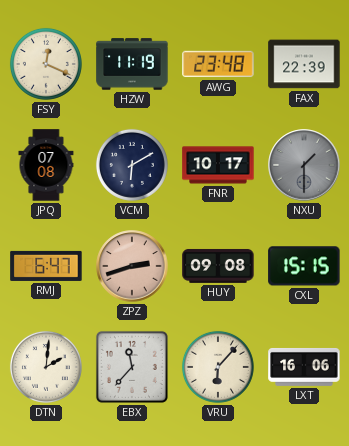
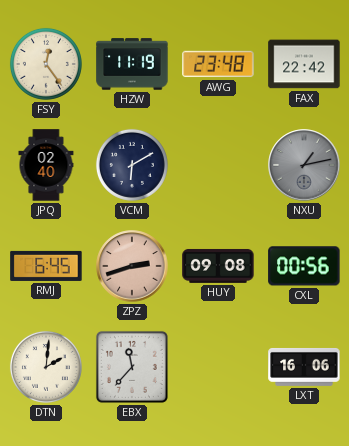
FSY: 12:19 -> 12:24 (46, 64)
FAX: 22:39 -> 22:42 (304, 64)
JPQ: 07:08 -> 02:40 (46, 165)
FNR: 10:17 -> none (218, 165)
NXU: 1:30 -> 1:13 (304, 165)
RMJ: 6:47 -> 6:45 (46, 266)
CXL: 15:15 -> 00:56 (304, 266)
VRU: 6:07 -> none (218, 367)
